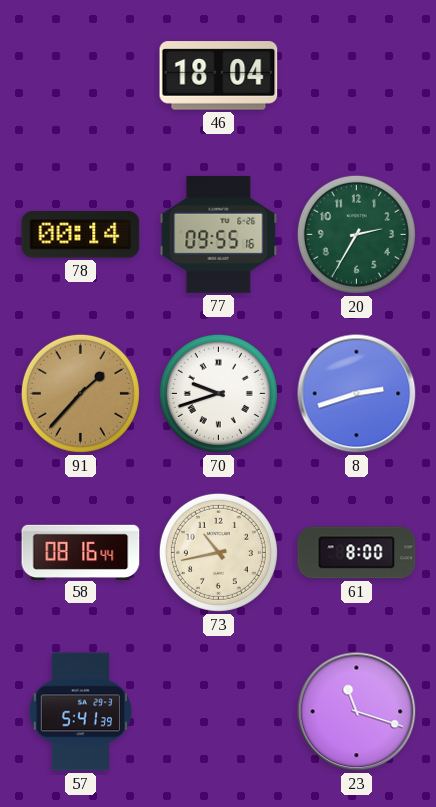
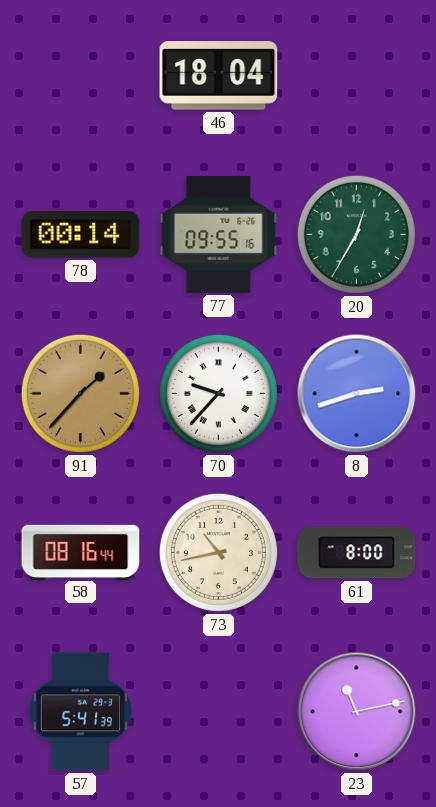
20: 2:35 -> 12:35 (356, 234)
70: 9:42 -> 9:37 (218, 393)
23: 11:18 -> 11:13 (357, 712)
